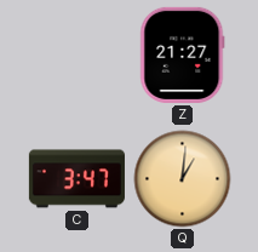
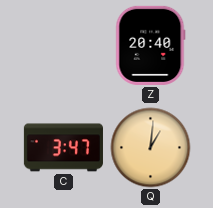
Z: 21:27 -> 20:40 (151, 45)
